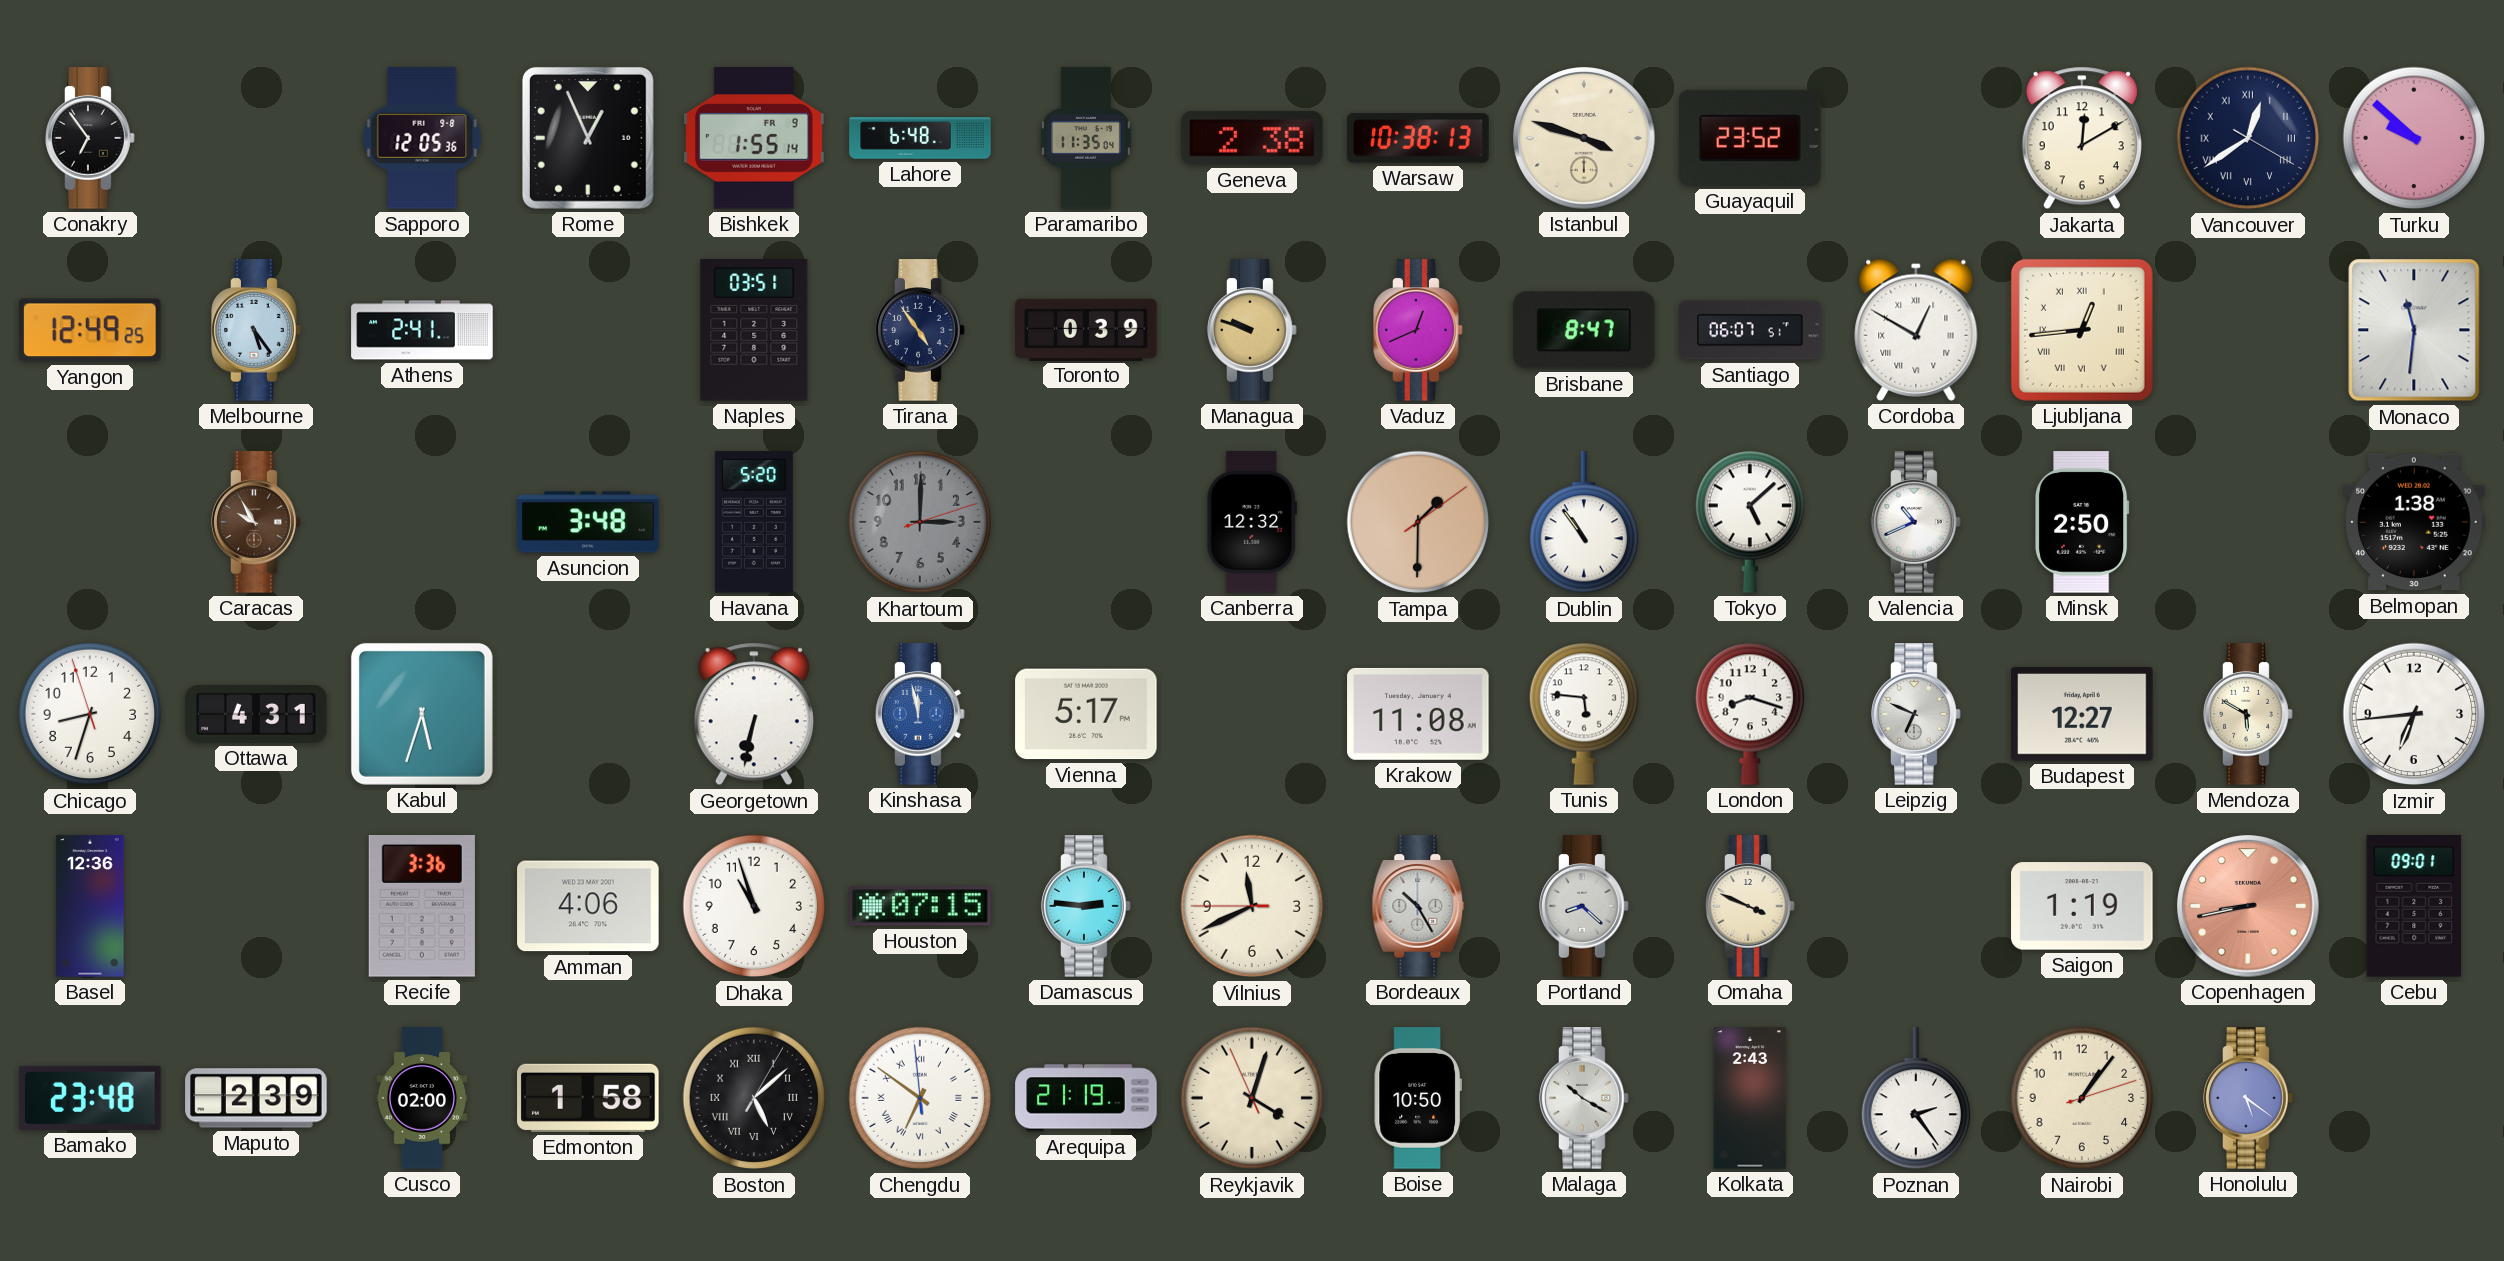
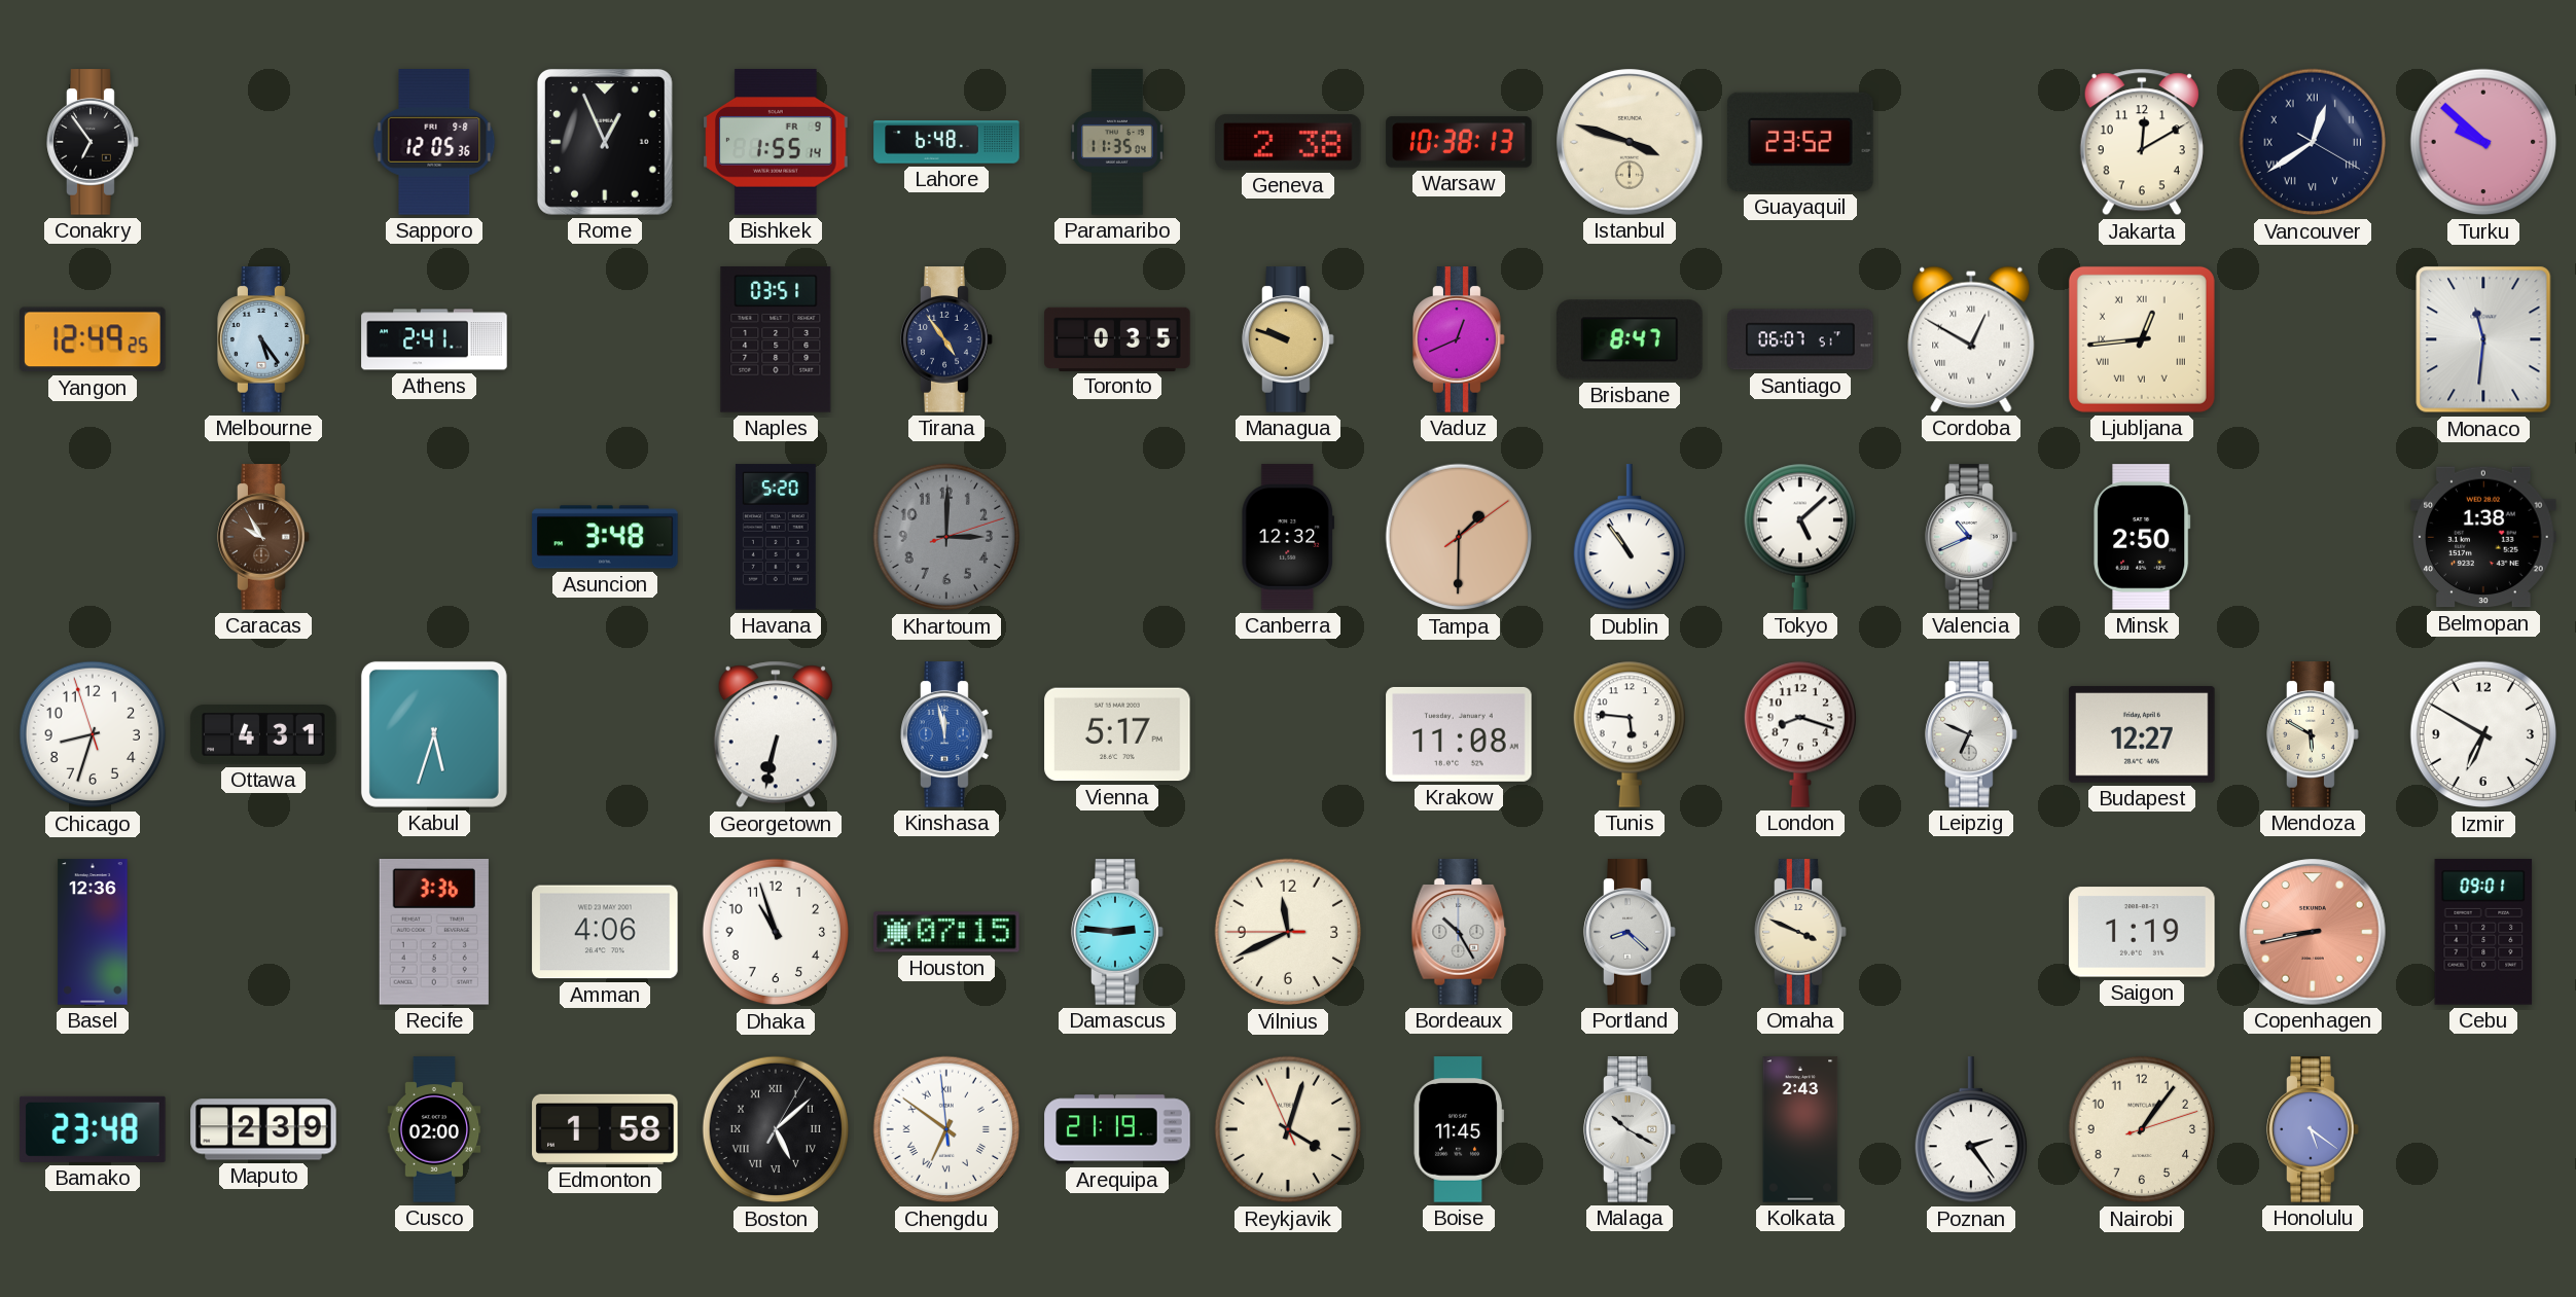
Toronto: 0:39 -> 0:35 (1117, 338)
Izmir: 6:44 -> 6:50 (2483, 734)
Boise: 10:50 -> 11:45 (1459, 1129)
